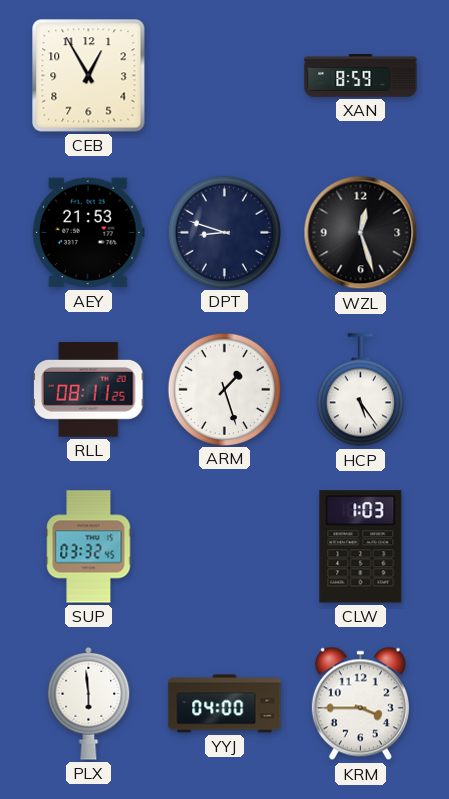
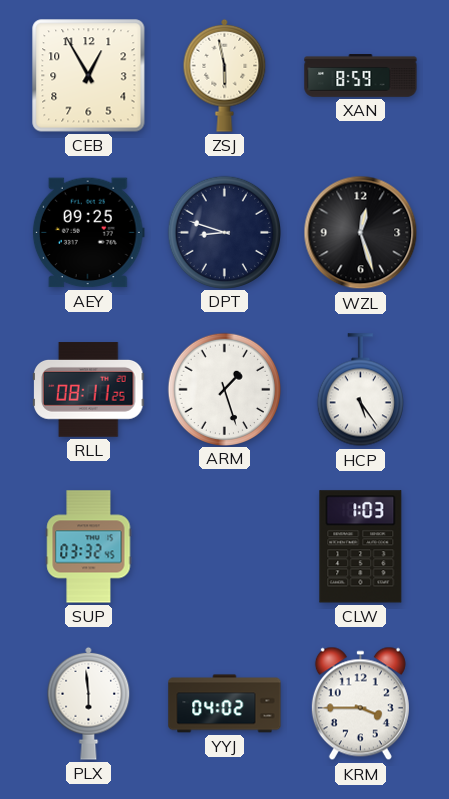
ZSJ: none -> 5:58 (225, 75)
AEY: 21:53 -> 09:25 (88, 233)
YYJ: 04:00 -> 04:02 (225, 704)
